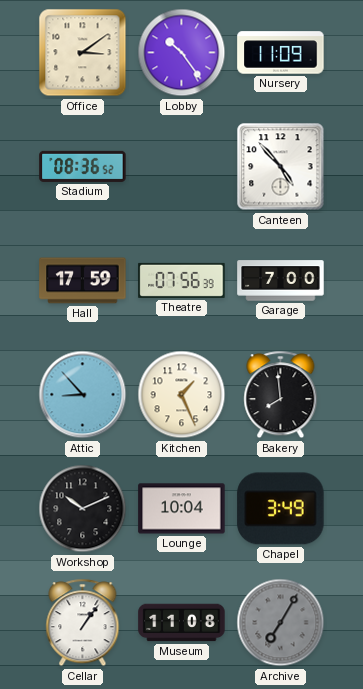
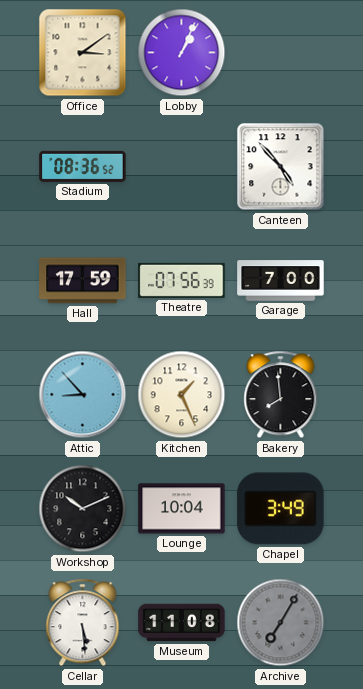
Lobby: 10:24 -> 1:04 (182, 53)
Nursery: 11:09 -> none (281, 53)
Cellar: 1:06 -> 5:29 (83, 623)
